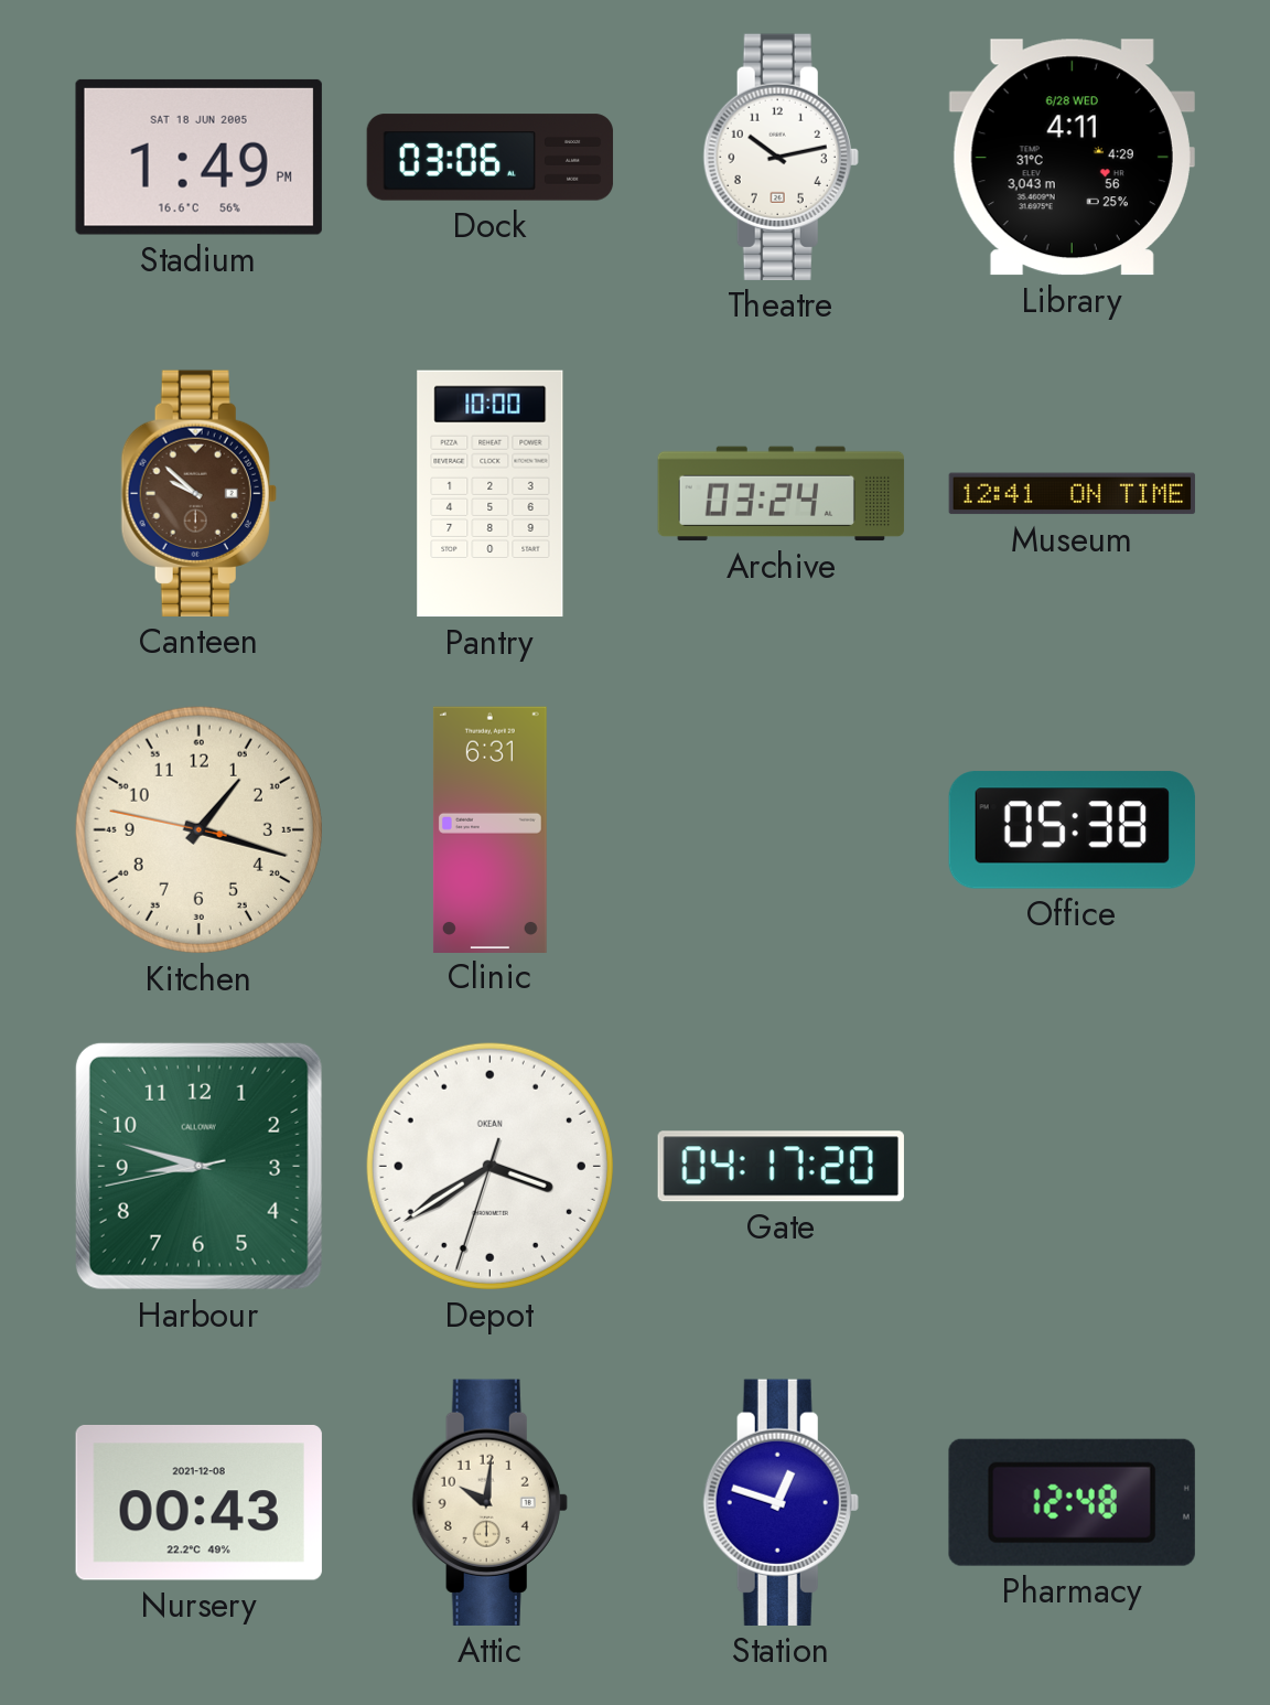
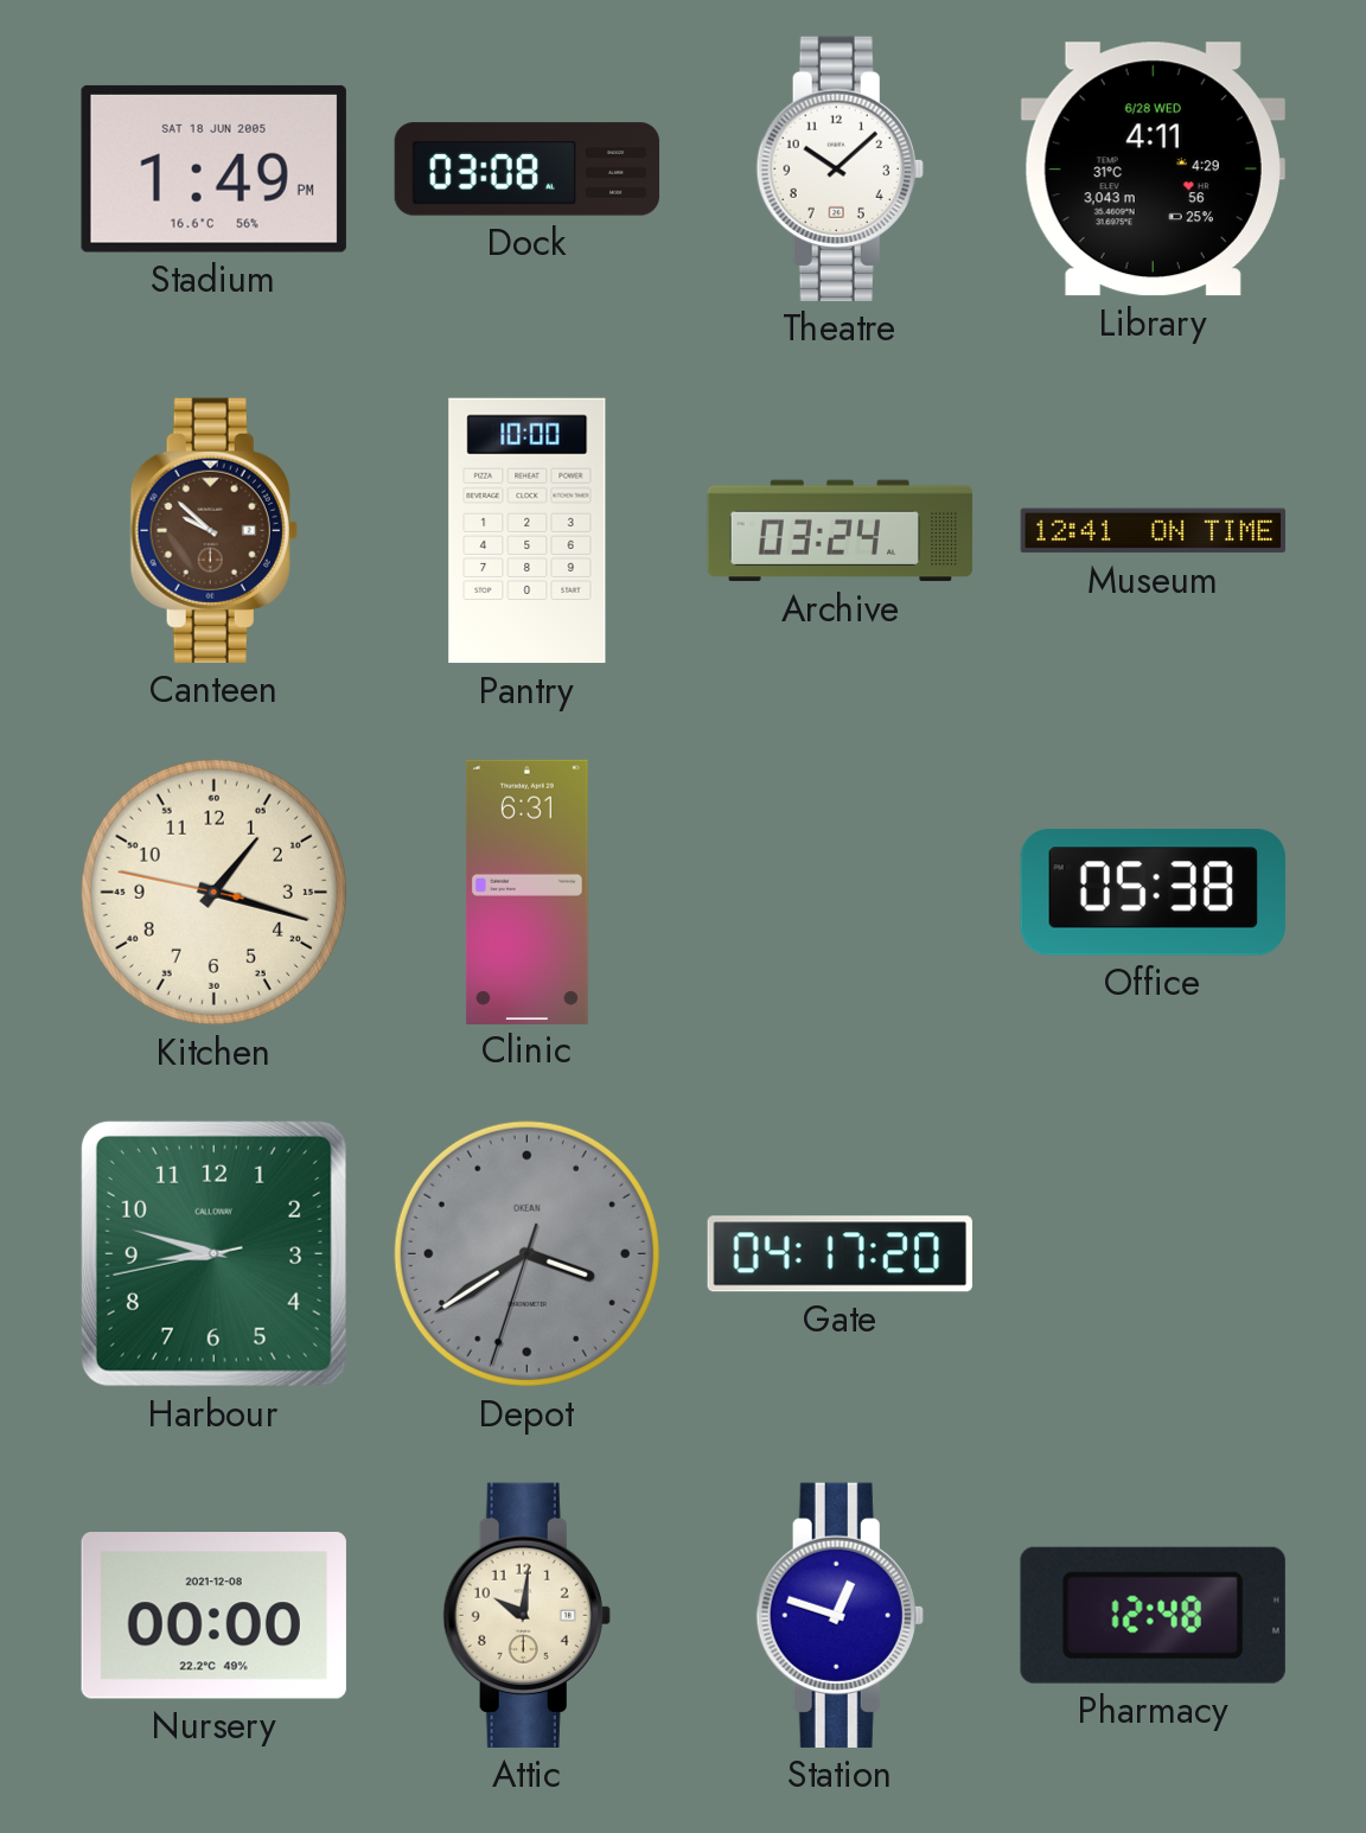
Dock: 03:06 -> 03:08 (528, 170)
Theatre: 10:13 -> 10:08 (840, 168)
Depot dial: white -> grey (526, 1253)
Nursery: 00:43 -> 00:00 (213, 1616)
